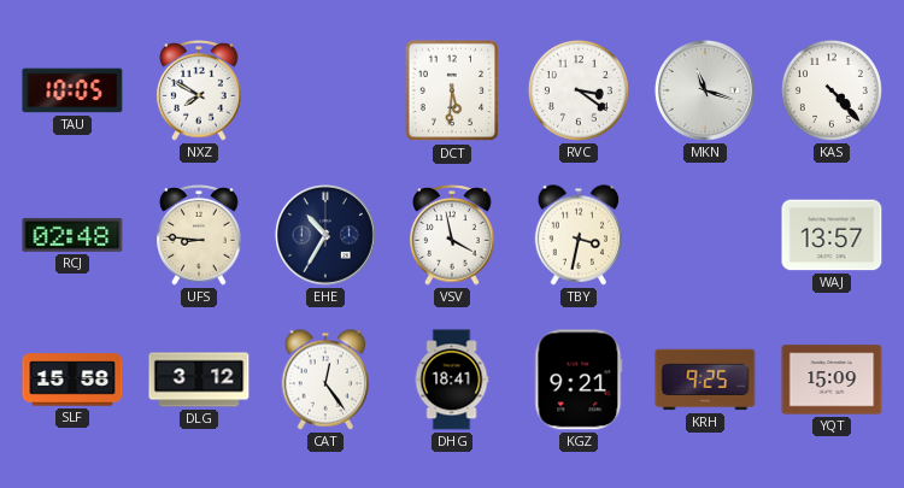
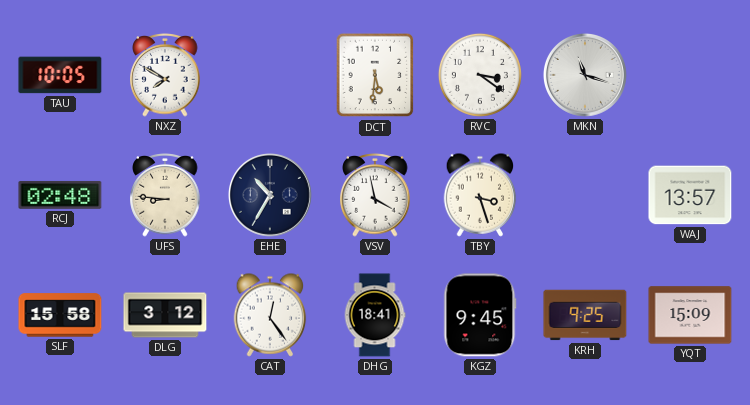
KAS: 4:23 -> none (832, 90)
TBY: 3:32 -> 3:27 (480, 195)
KGZ: 9:21 -> 9:45 (480, 315)
